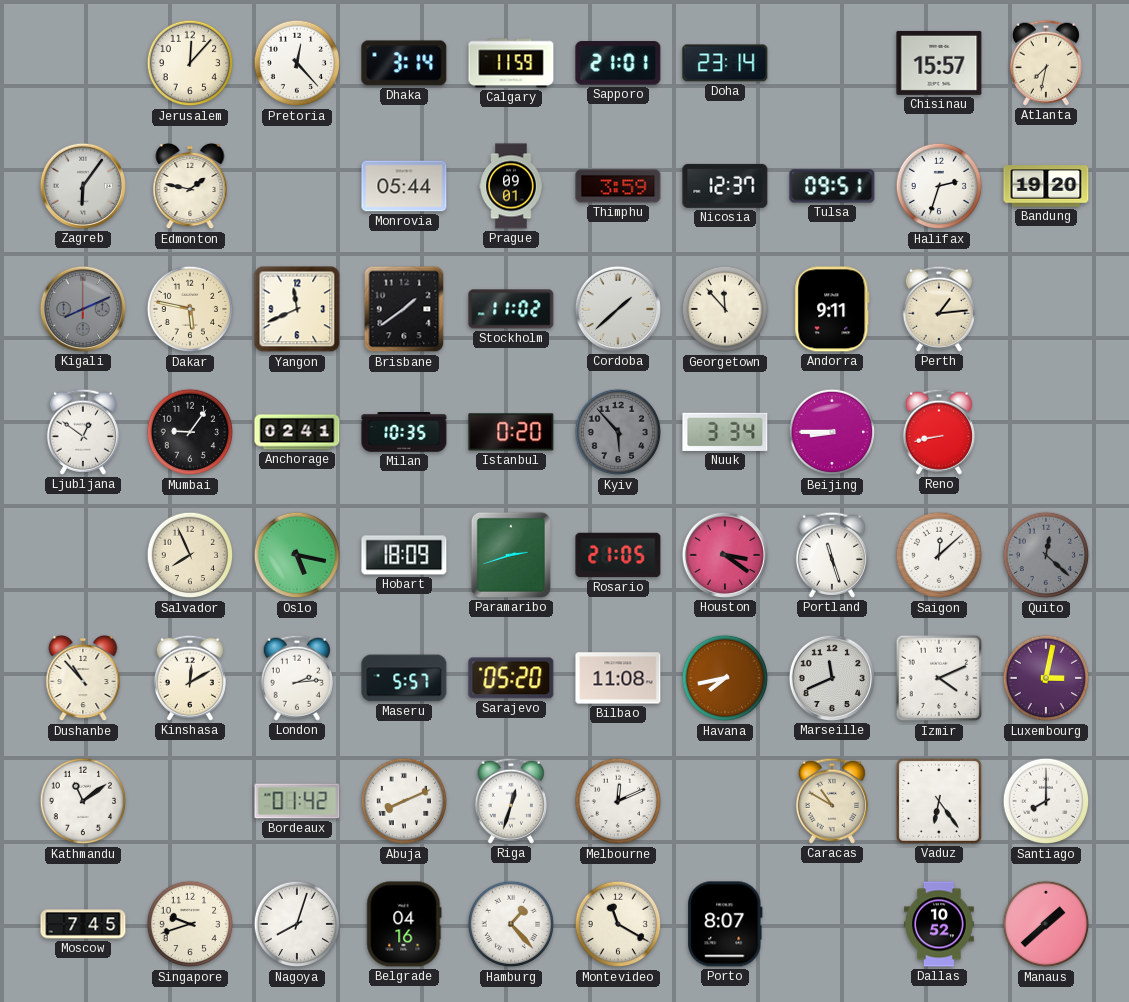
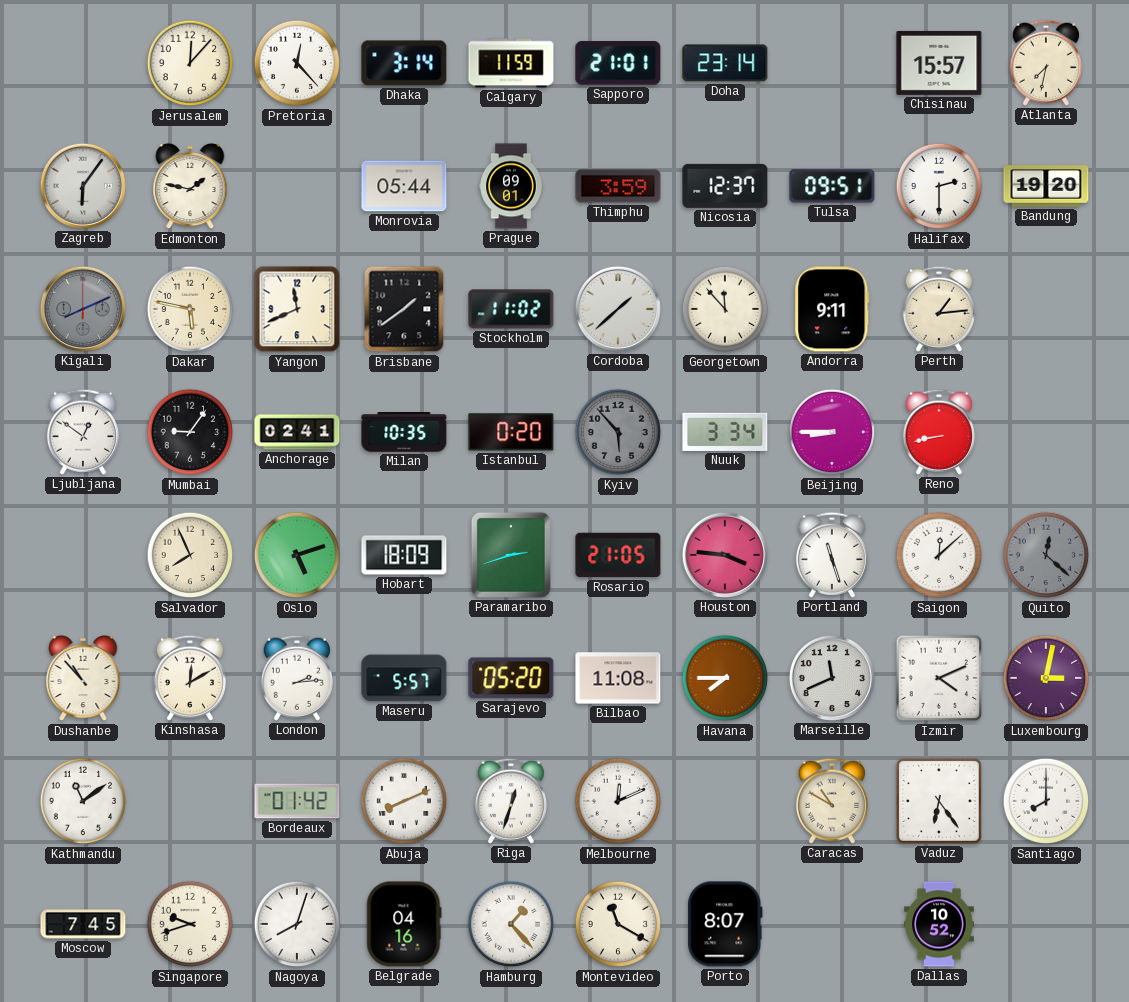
Halifax: 2:33 -> 2:30 (939, 186)
Oslo: 5:17 -> 5:12 (297, 555)
Houston: 3:21 -> 3:46 (725, 555)
Havana: 7:43 -> 7:45 (725, 678)
Manaus: 1:38 -> none (1046, 924)
